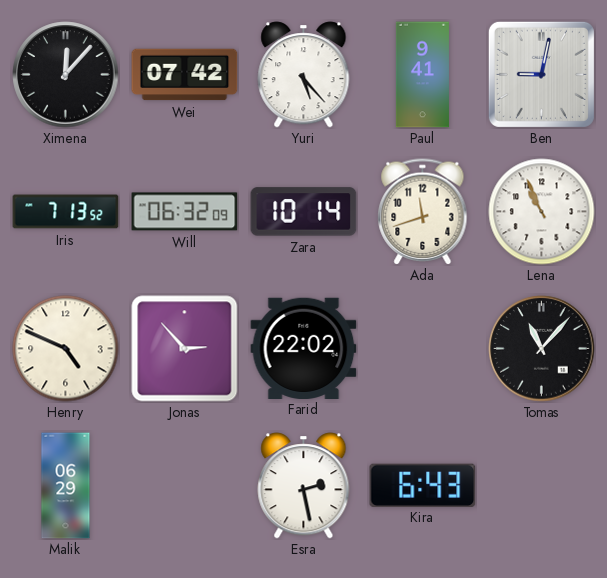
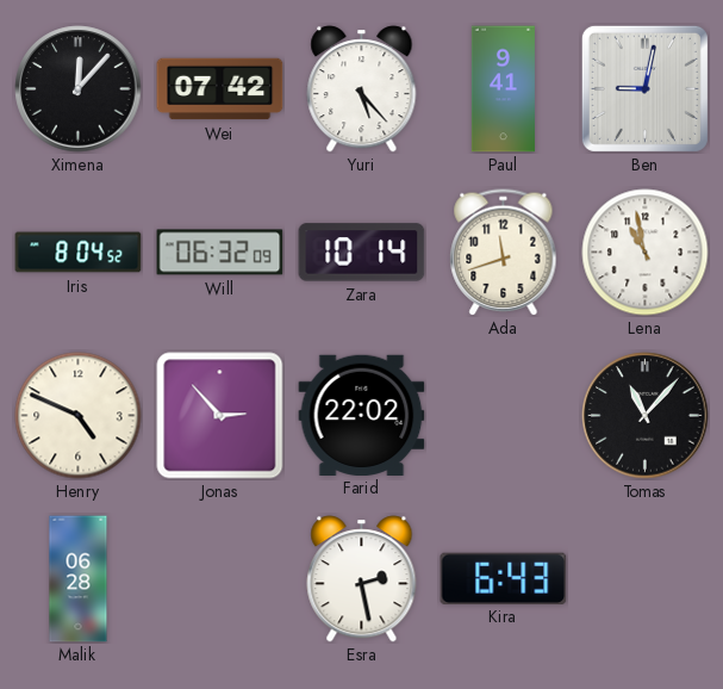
Iris: 7:13 -> 8:04 (79, 253)
Lena: 10:56 -> 10:58 (646, 253)
Malik: 06:29 -> 06:28 (79, 579)
